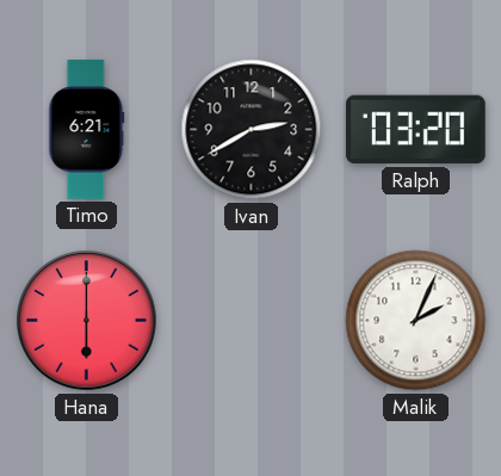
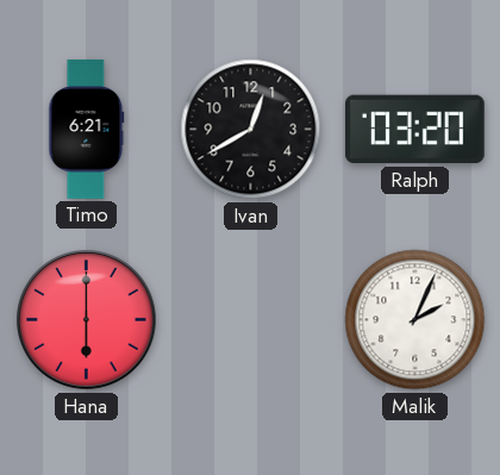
Ivan: 2:40 -> 12:40 (251, 130)
